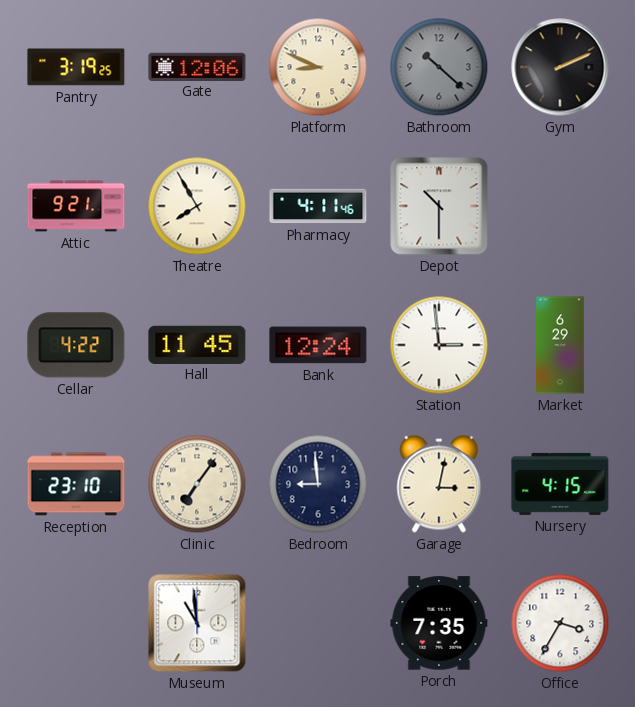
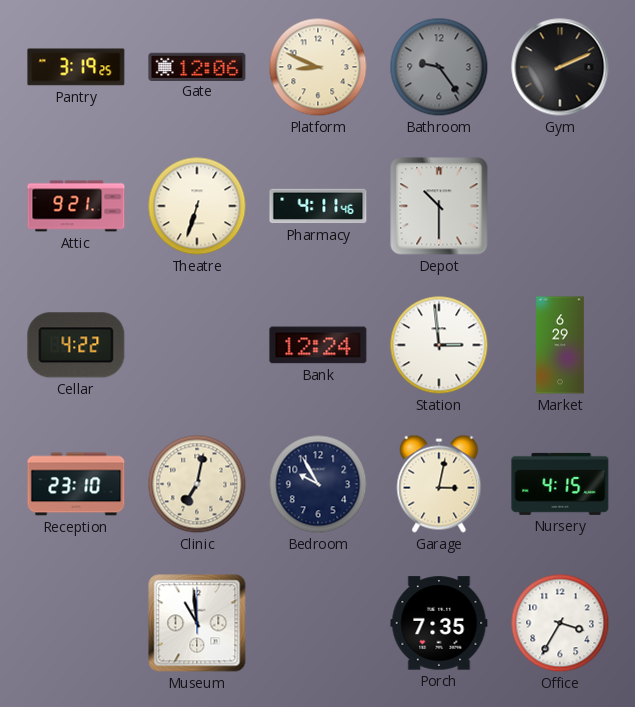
Bathroom: 10:22 -> 9:24 (439, 67)
Theatre: 7:55 -> 6:33 (197, 206)
Hall: 11:45 -> none (197, 344)
Clinic: 7:06 -> 7:02 (197, 484)
Bedroom: 8:59 -> 9:55 (318, 484)
